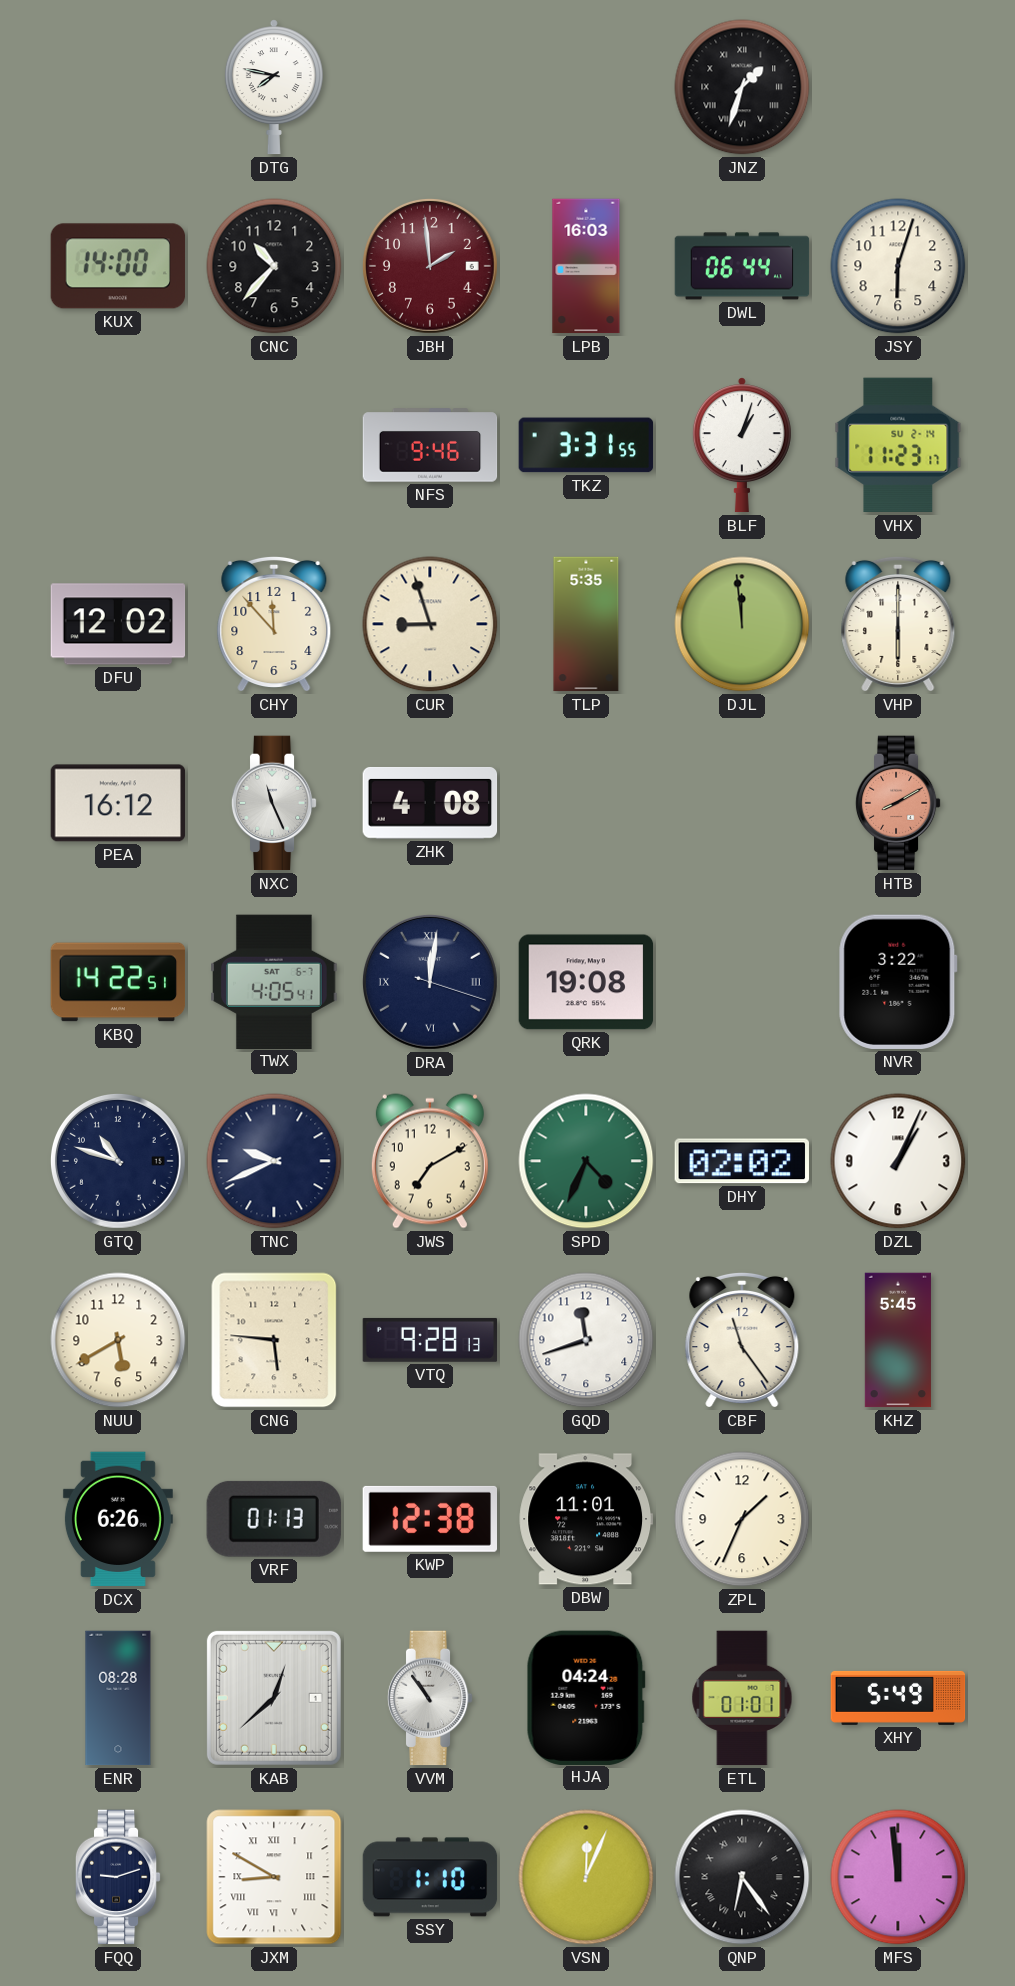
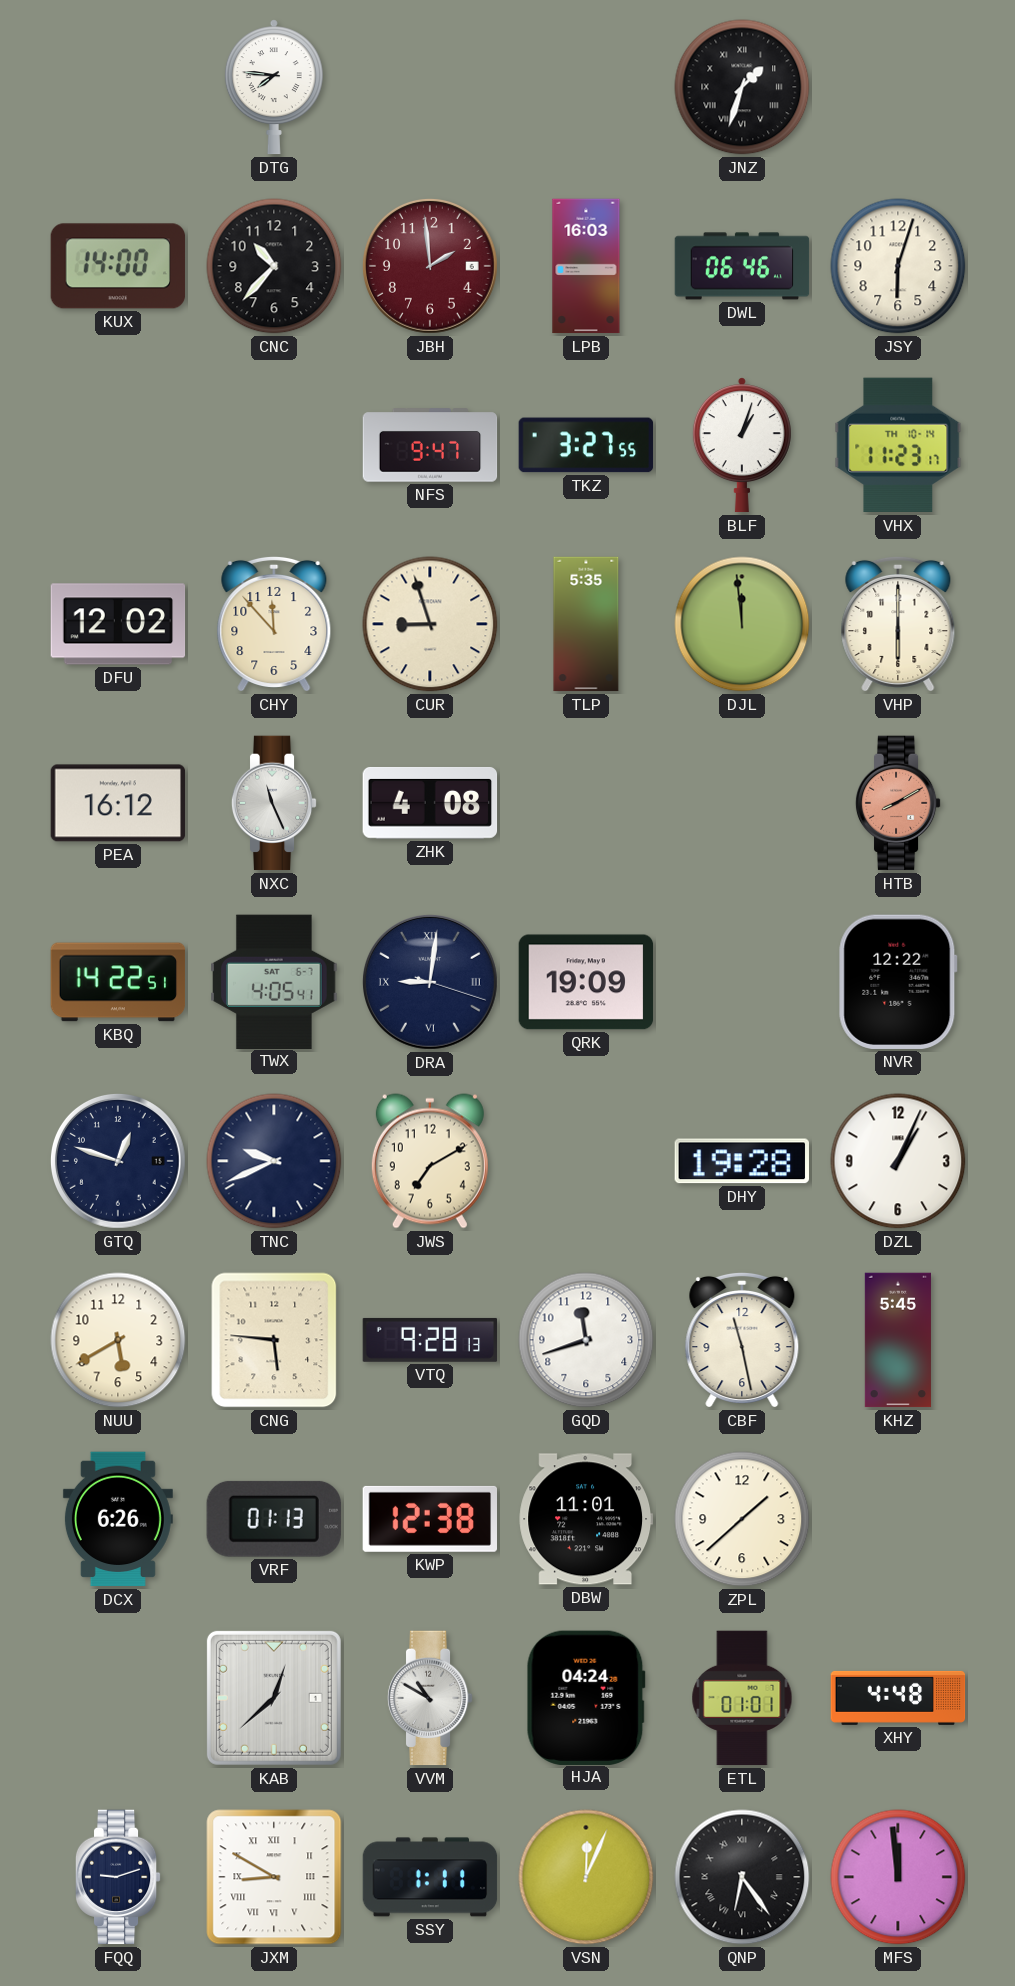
DTG: 7:47 -> 7:46 (274, 87)
DWL: 06:44 -> 06:46 (742, 266)
NFS: 9:46 -> 9:47 (430, 445)
TKZ: 3:31 -> 3:27 (586, 445)
VHX date: SU 2-14 -> TH 10-14 (898, 445)
DRA: 12:01 -> 9:01 (430, 982)
QRK: 19:08 -> 19:09 (586, 982)
NVR: 3:22 -> 12:22 (898, 982)
GTQ: 10:48 -> 12:48 (118, 1161)
SPD: 4:34 -> none (586, 1161)
DHY: 02:02 -> 19:28 (742, 1161)
CBF: 11:24 -> 11:28 (742, 1340)
ZPL: 1:34 -> 1:38 (742, 1519)
ENR: 08:28 -> none (118, 1698)
VVM: 10:54 -> 10:50 (430, 1698)
XHY: 5:49 -> 4:48 (898, 1698)
SSY: 1:10 -> 1:11 (430, 1877)
